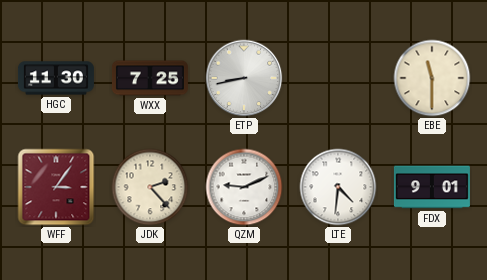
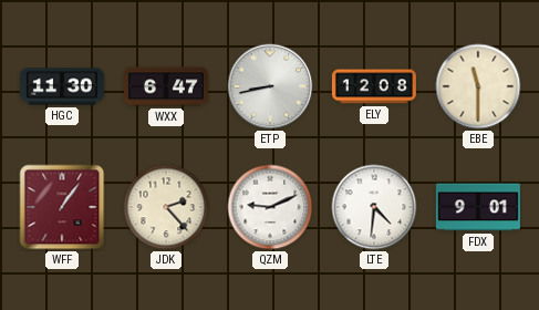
WXX: 7:25 -> 6:47 (166, 86)
ELY: none -> 12:08 (374, 86)
WFF: 3:06 -> 1:06 (62, 207)
